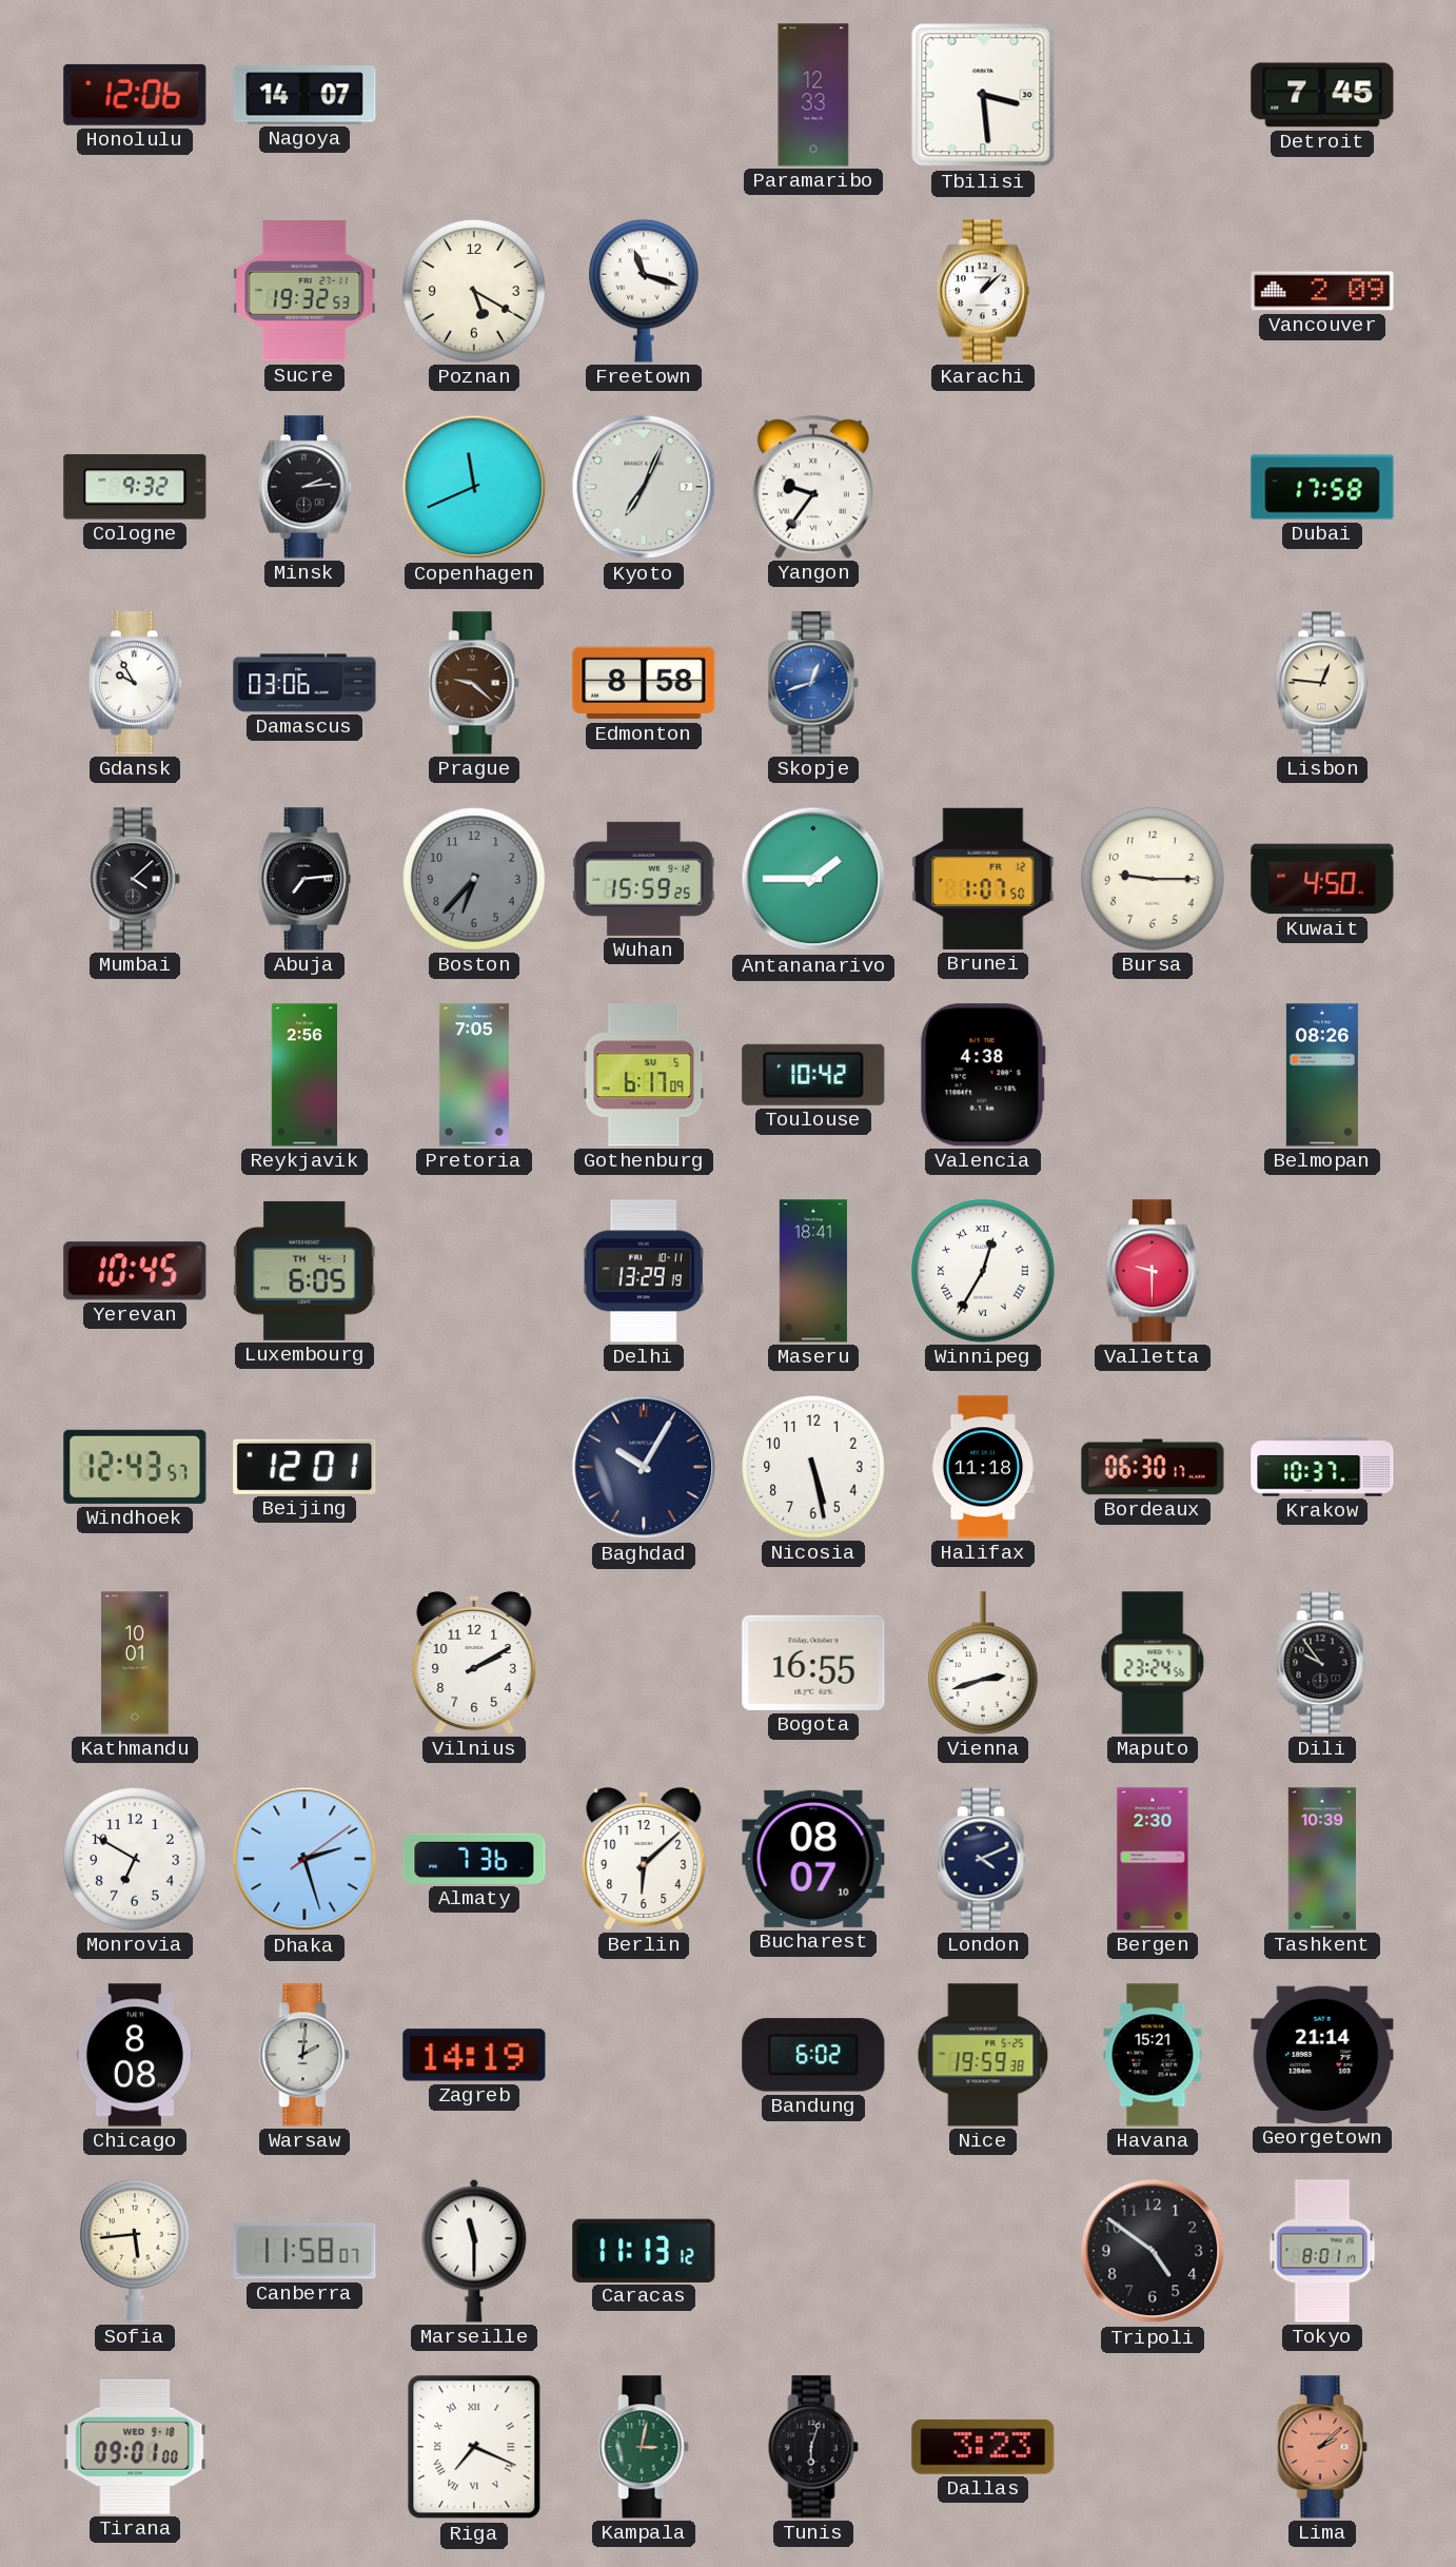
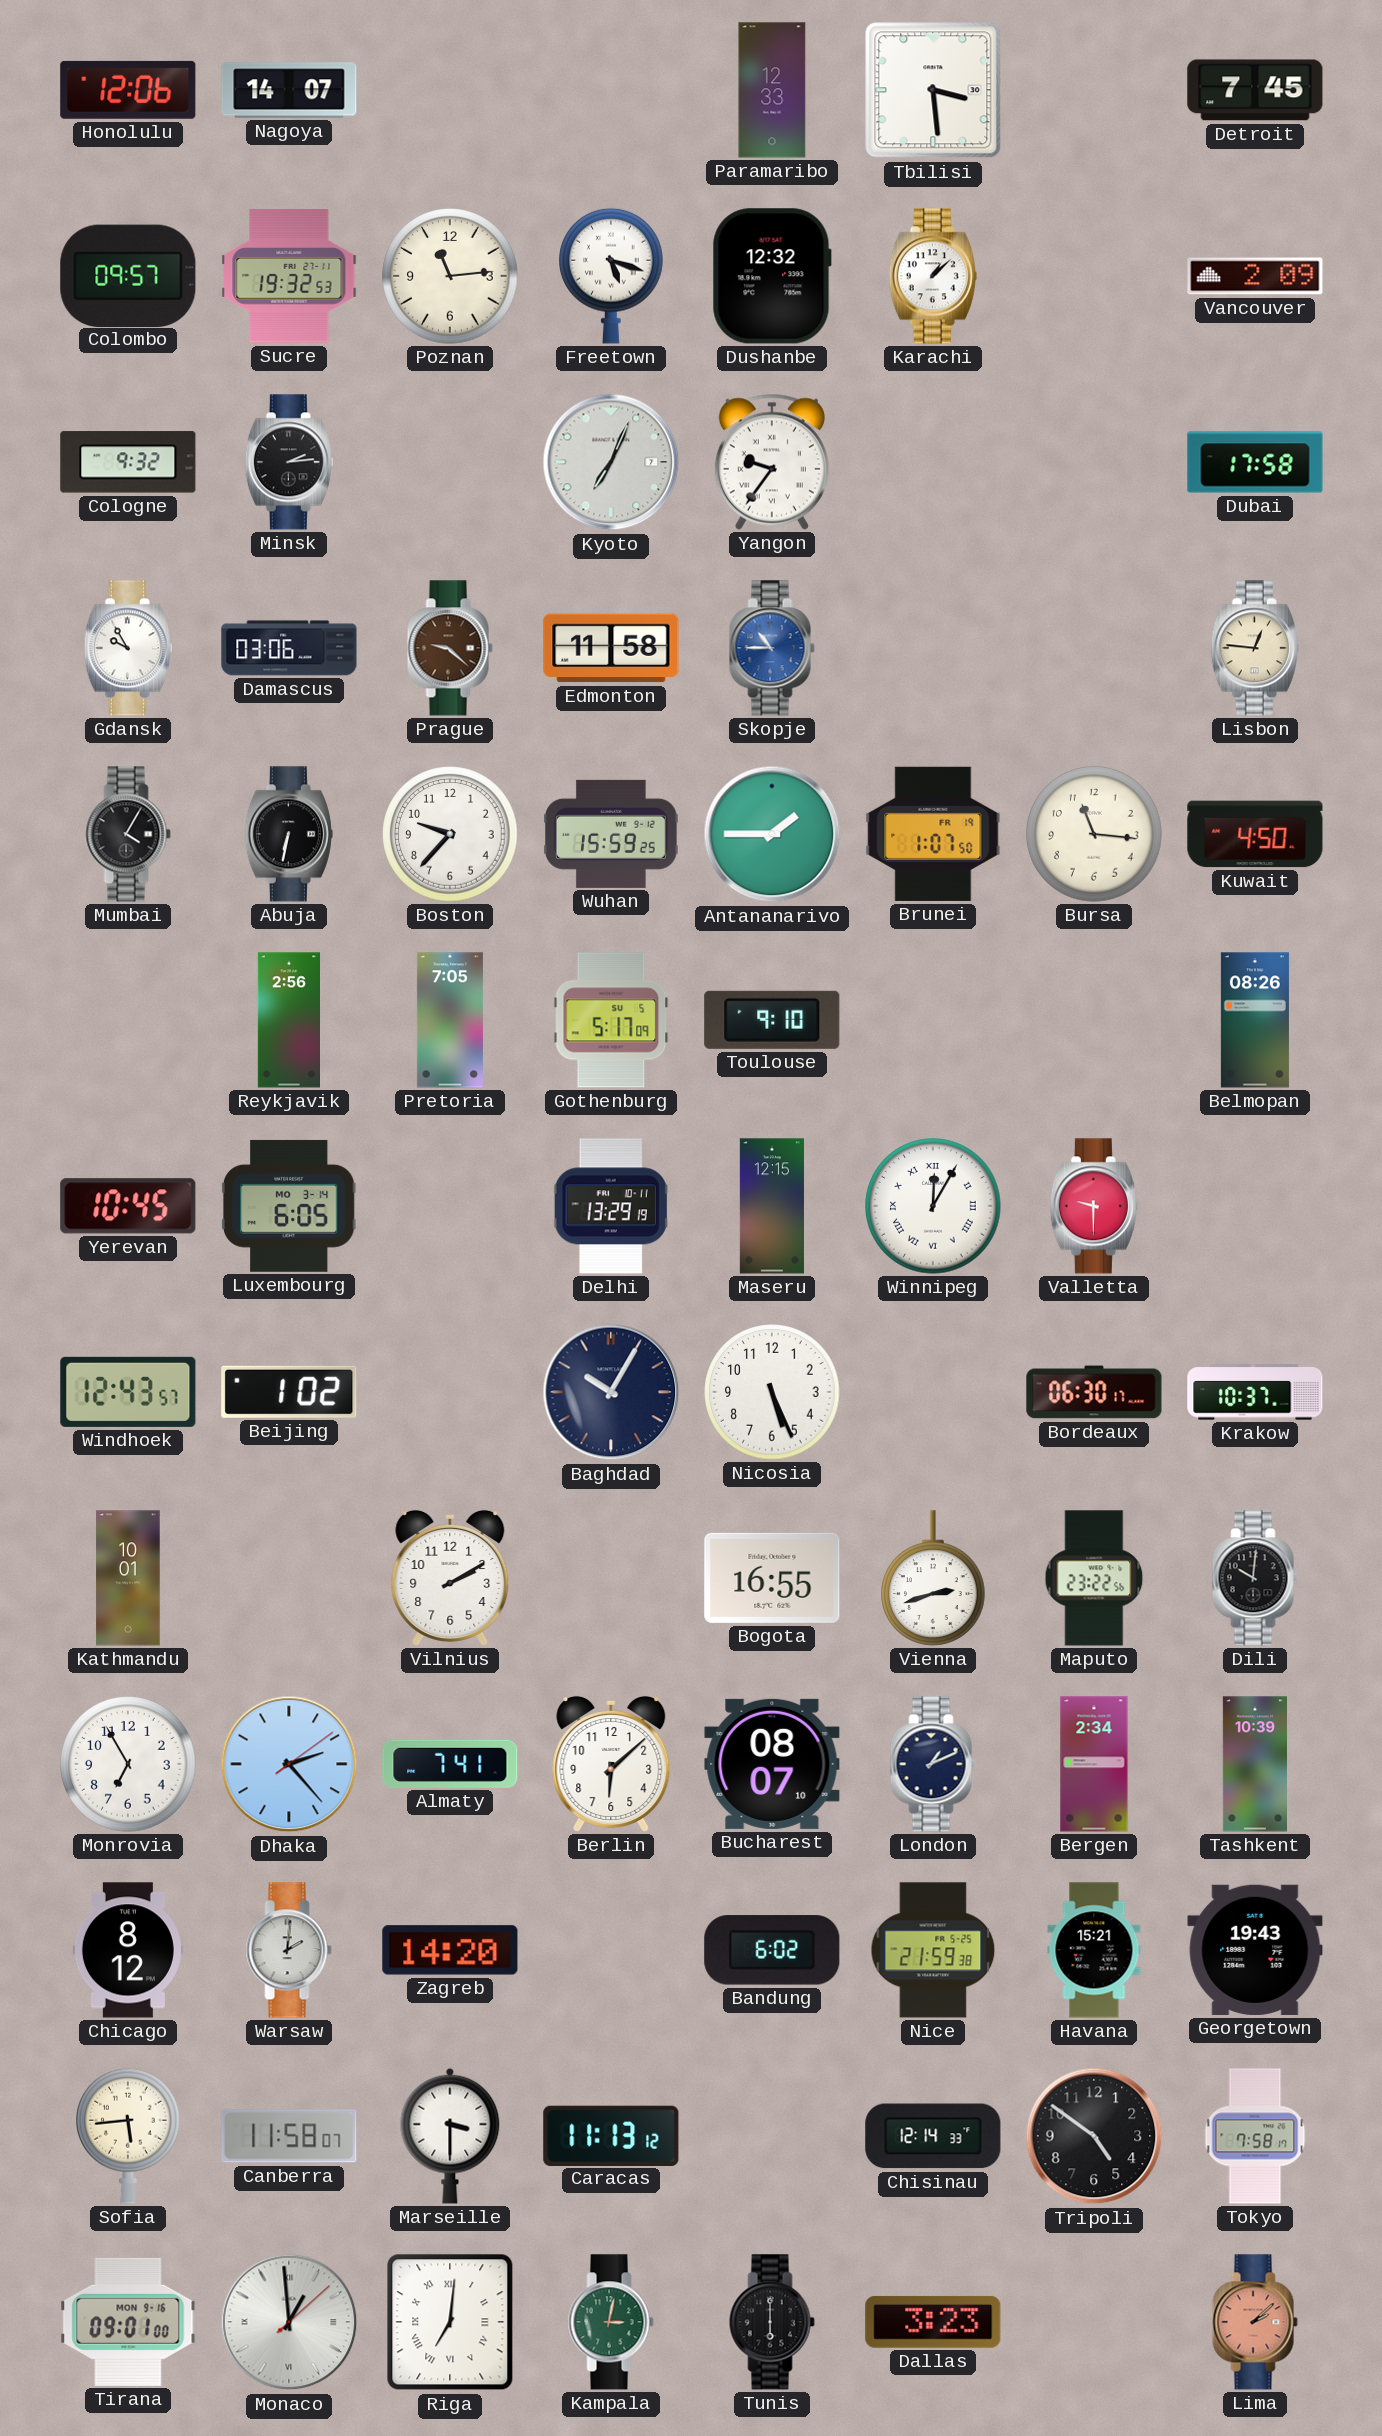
Colombo: none -> 09:57 (128, 275)
Poznan: 5:20 -> 11:14 (450, 276)
Freetown: 11:18 -> 5:18 (611, 276)
Dushanbe: none -> 12:32 (772, 276)
Copenhagen: 11:41 -> none (474, 487)
Edmonton: 8:58 -> 11:58 (611, 648)
Skopje: 12:42 -> 10:45 (772, 648)
Mumbai: 4:08 -> 4:05 (128, 834)
Abuja: 7:14 -> 6:32 (289, 834)
Boston: 6:37 -> 9:37 (450, 834)
Boston dial: grey -> white (450, 834)
Brunei date: FR 12 -> FR 19 (933, 834)
Bursa: 9:15 -> 11:16 (1094, 834)
Gothenburg: 6:17 -> 5:17 (611, 1020)
Toulouse: 10:42 -> 9:10 (772, 1020)
Valencia: 4:38 -> none (983, 1075)
Luxembourg date: TH 4-1 -> MO 3-14 (289, 1206)
Maseru: 18:41 -> 12:15 (772, 1206)
Winnipeg: 12:35 -> 12:05 (933, 1206)
Beijing: 12:01 -> 1:02 (289, 1392)
Nicosia: 5:28 -> 5:26 (772, 1392)
Halifax: 11:18 -> none (983, 1467)
Maputo: 23:24 -> 23:22 (1094, 1578)
Dili: 9:54 -> 10:01 (1255, 1578)
Monrovia: 6:50 -> 6:55 (128, 1764)
Dhaka: 2:27 -> 2:23 (289, 1764)
Almaty: 7:36 -> 7:41 (450, 1764)
London: 4:11 -> 1:11 (933, 1764)
Bergen: 2:30 -> 2:34 (1094, 1764)
Chicago: 8:08 -> 8:12 (128, 1950)
Zagreb: 14:19 -> 14:20 (450, 1950)
Nice: 19:59 -> 21:59 (933, 1950)
Georgetown: 21:14 -> 19:43 (1255, 1950)
Marseille: 11:30 -> 3:30 (450, 2136)
Chisinau: none -> 12:14 (933, 2136)
Tokyo: 8:01 -> 7:58 (1255, 2136)
Tirana date: WED 9-18 -> MON 9-16 (128, 2322)
Monaco: none -> 12:59 (289, 2322)
Riga: 7:19 -> 7:01 (450, 2322)
Tunis: 6:03 -> 6:00 (772, 2322)
